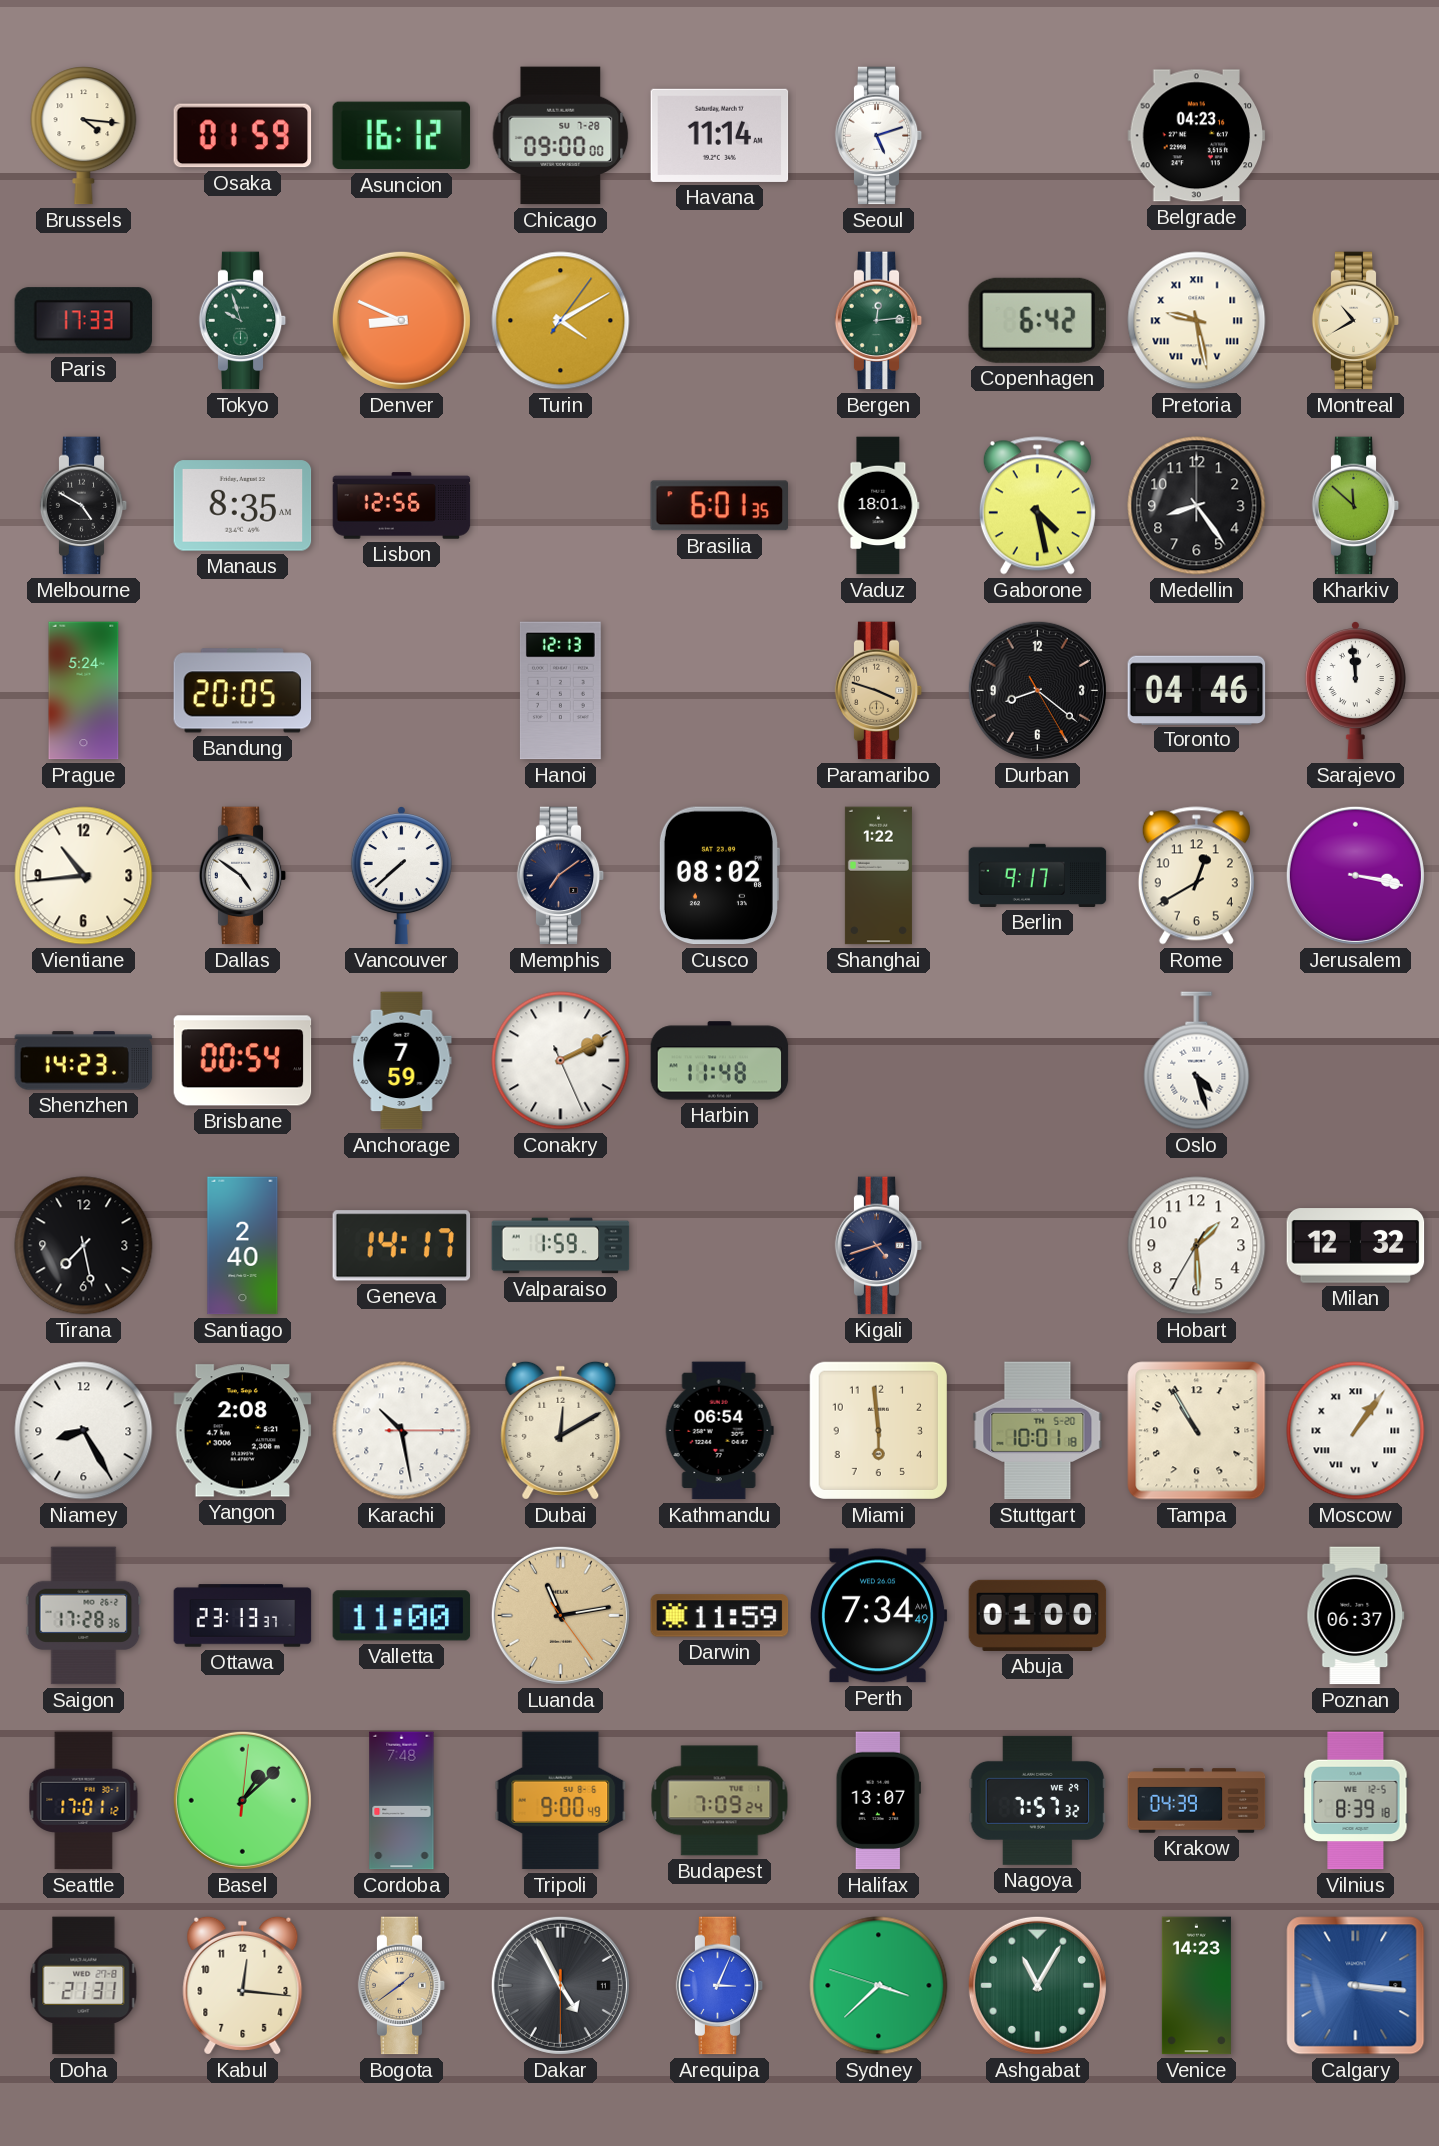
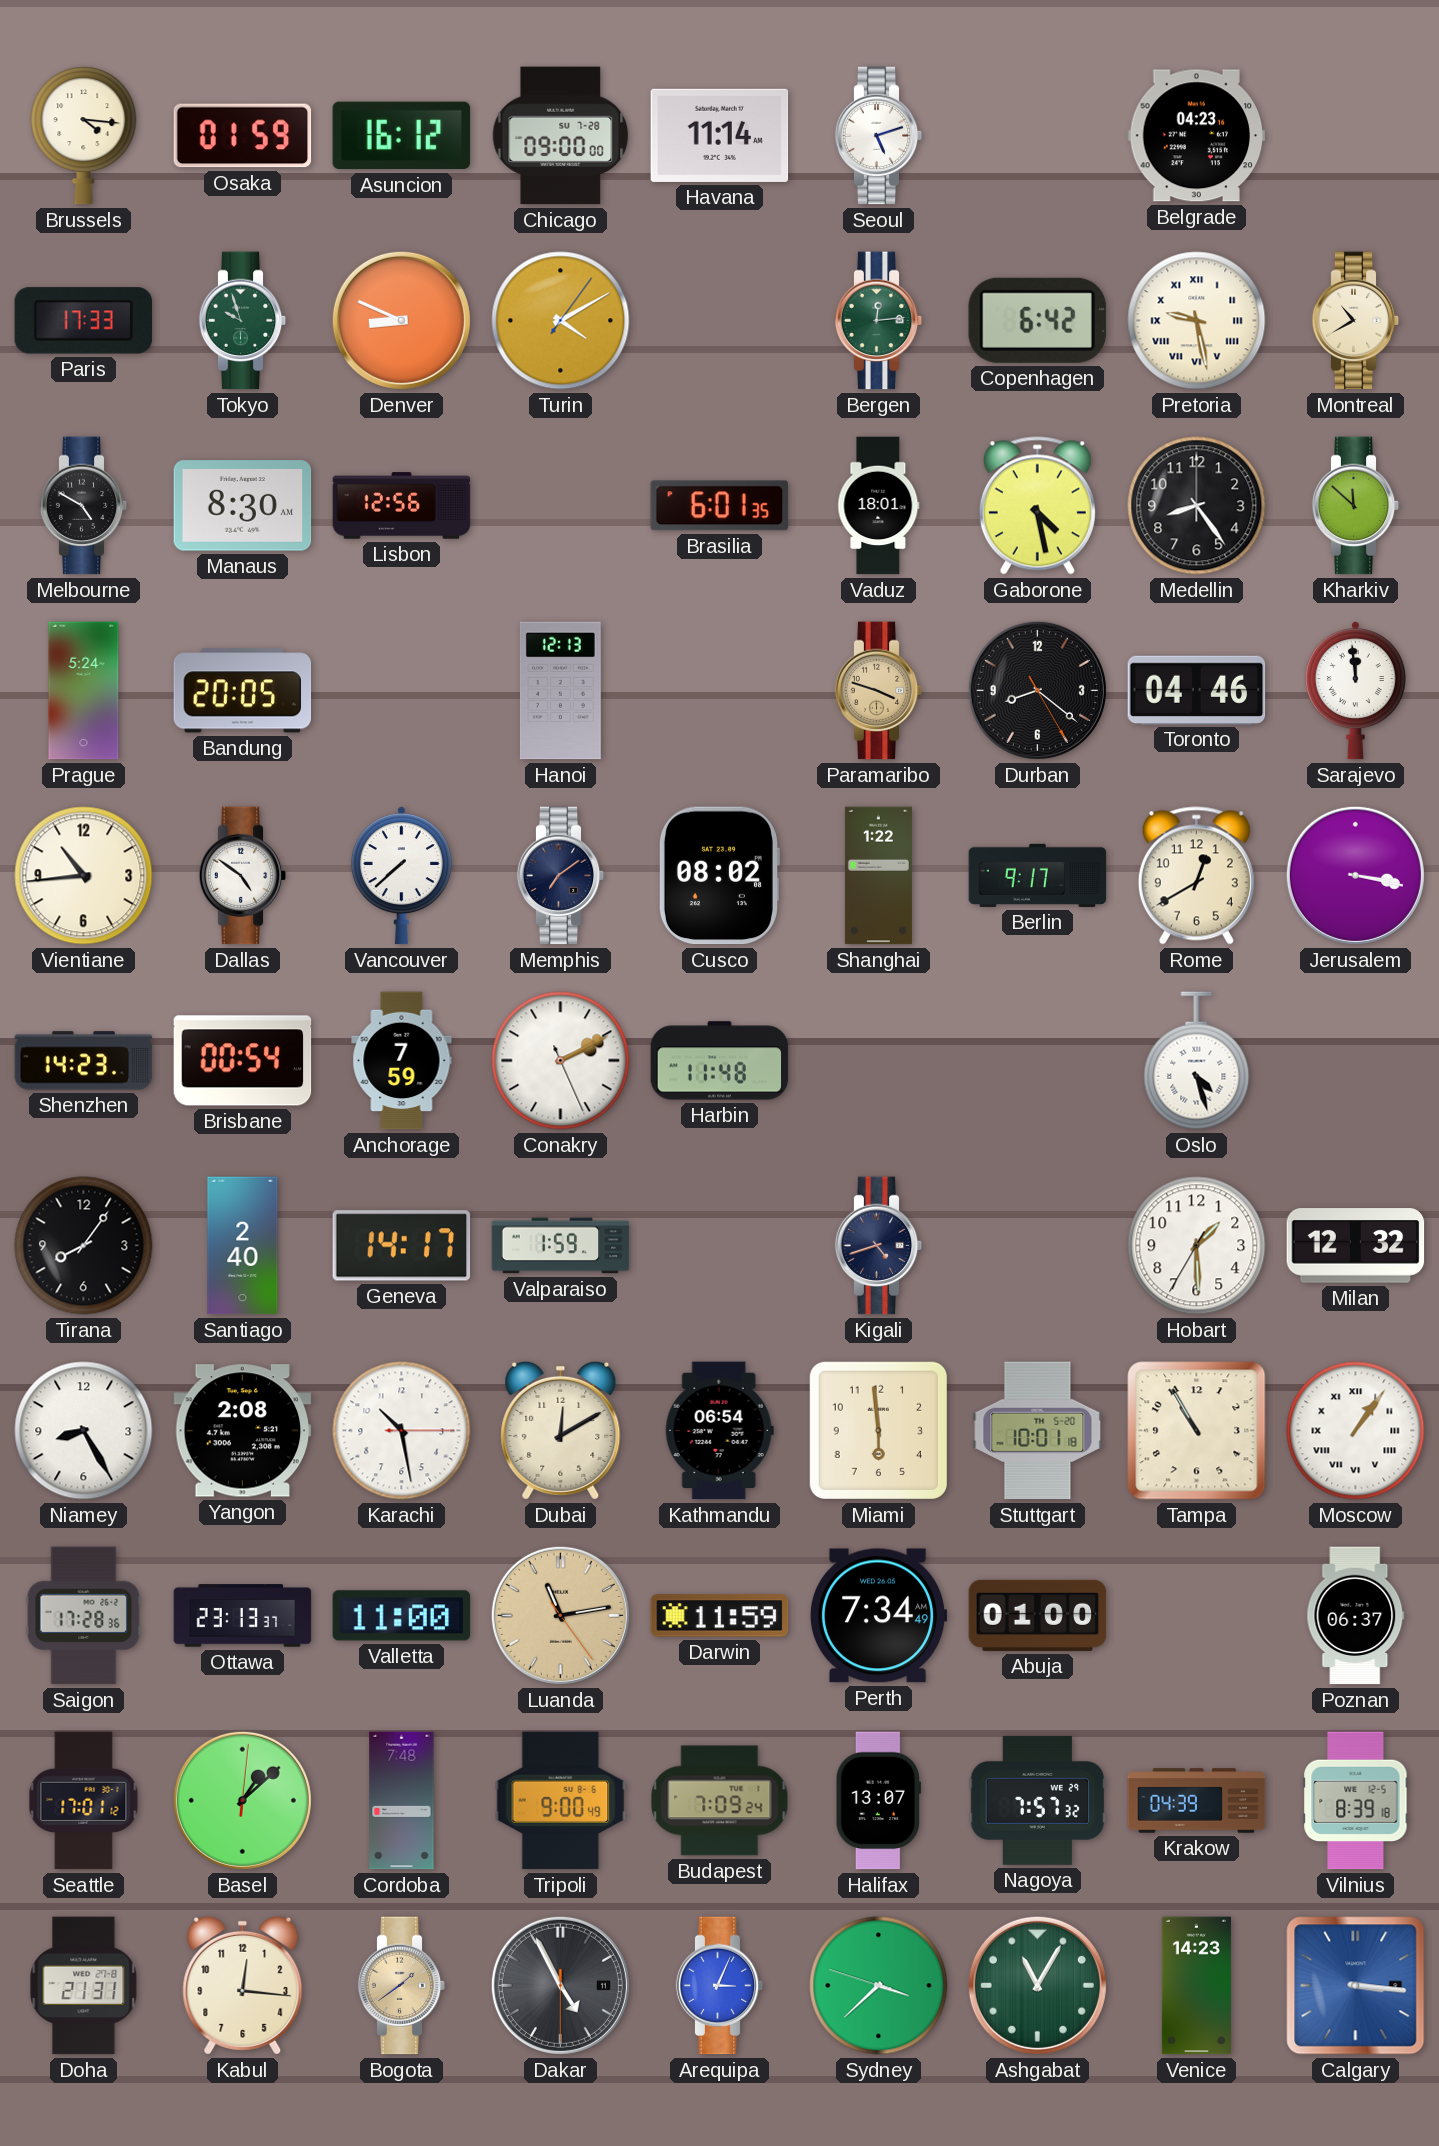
Manaus: 8:35 -> 8:30 (243, 506)
Tirana: 7:28 -> 8:06 (84, 1246)
